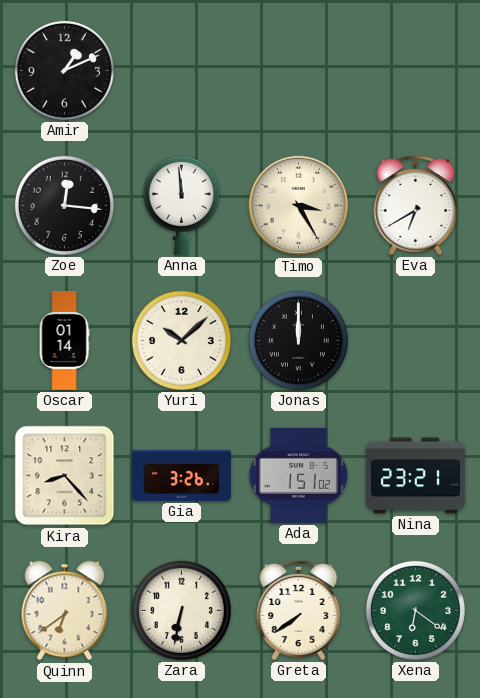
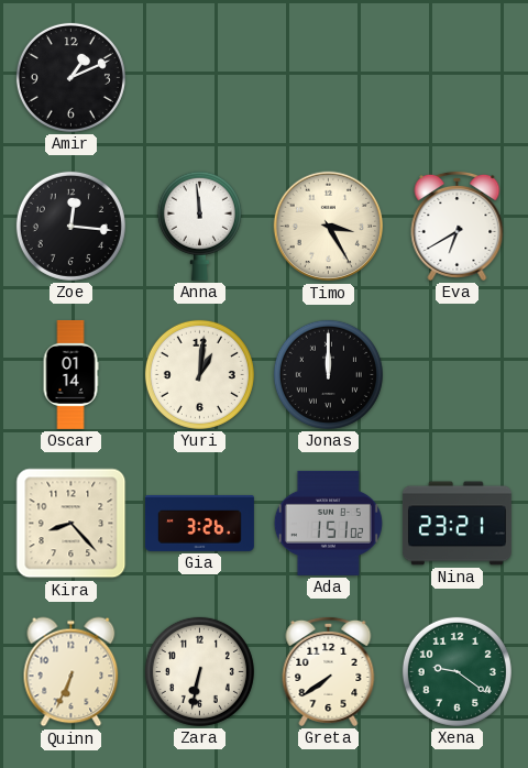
Yuri: 10:08 -> 1:01 (199, 374)
Quinn: 6:39 -> 6:34 (71, 672)
Xena: 6:21 -> 9:21 (457, 671)
